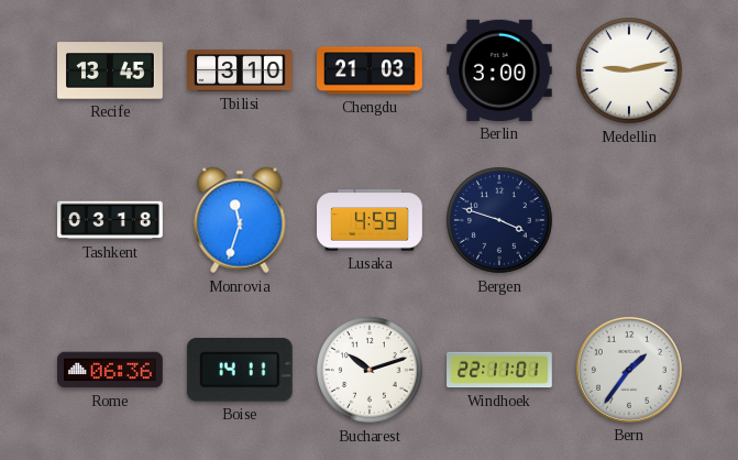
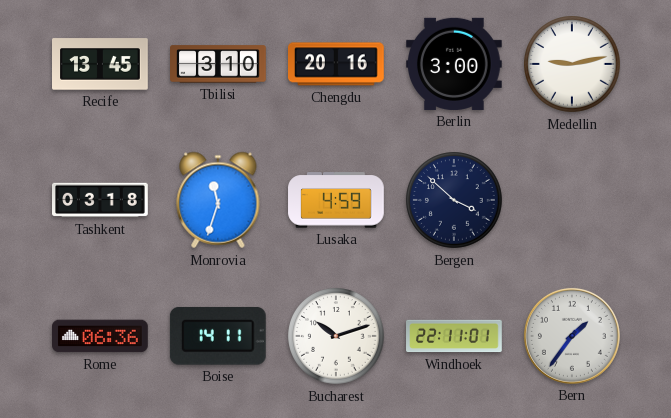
Chengdu: 21:03 -> 20:16 (337, 64)
Bergen: 3:48 -> 3:52 (454, 200)
